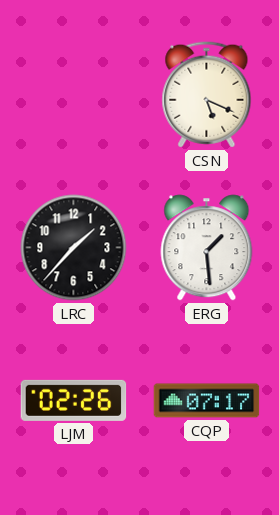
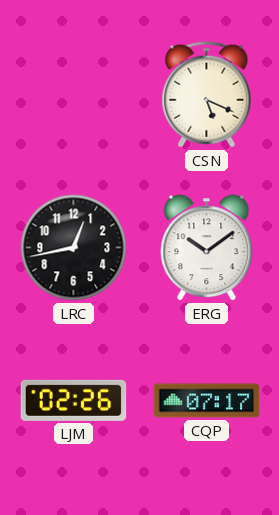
LRC: 1:37 -> 12:43 (74, 248)
ERG: 1:29 -> 10:09 (207, 248)
